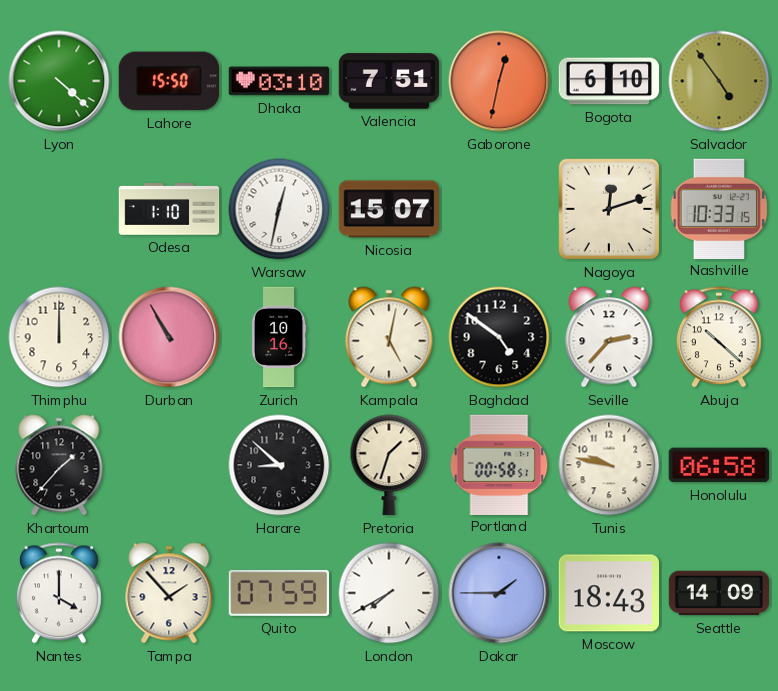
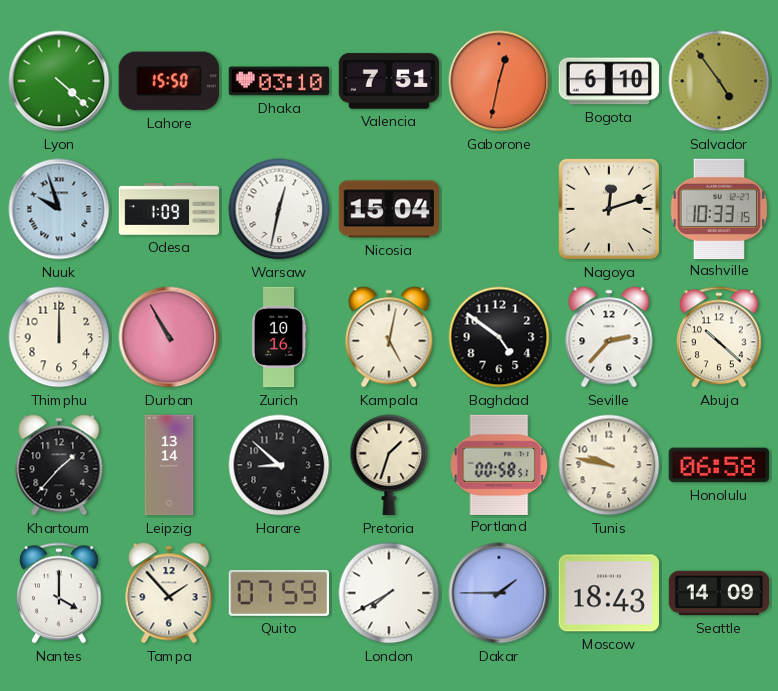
Nuuk: none -> 9:57 (59, 209)
Odesa: 1:10 -> 1:09 (169, 209)
Nicosia: 15:07 -> 15:04 (389, 209)
Leipzig: none -> 13:14 (169, 465)
